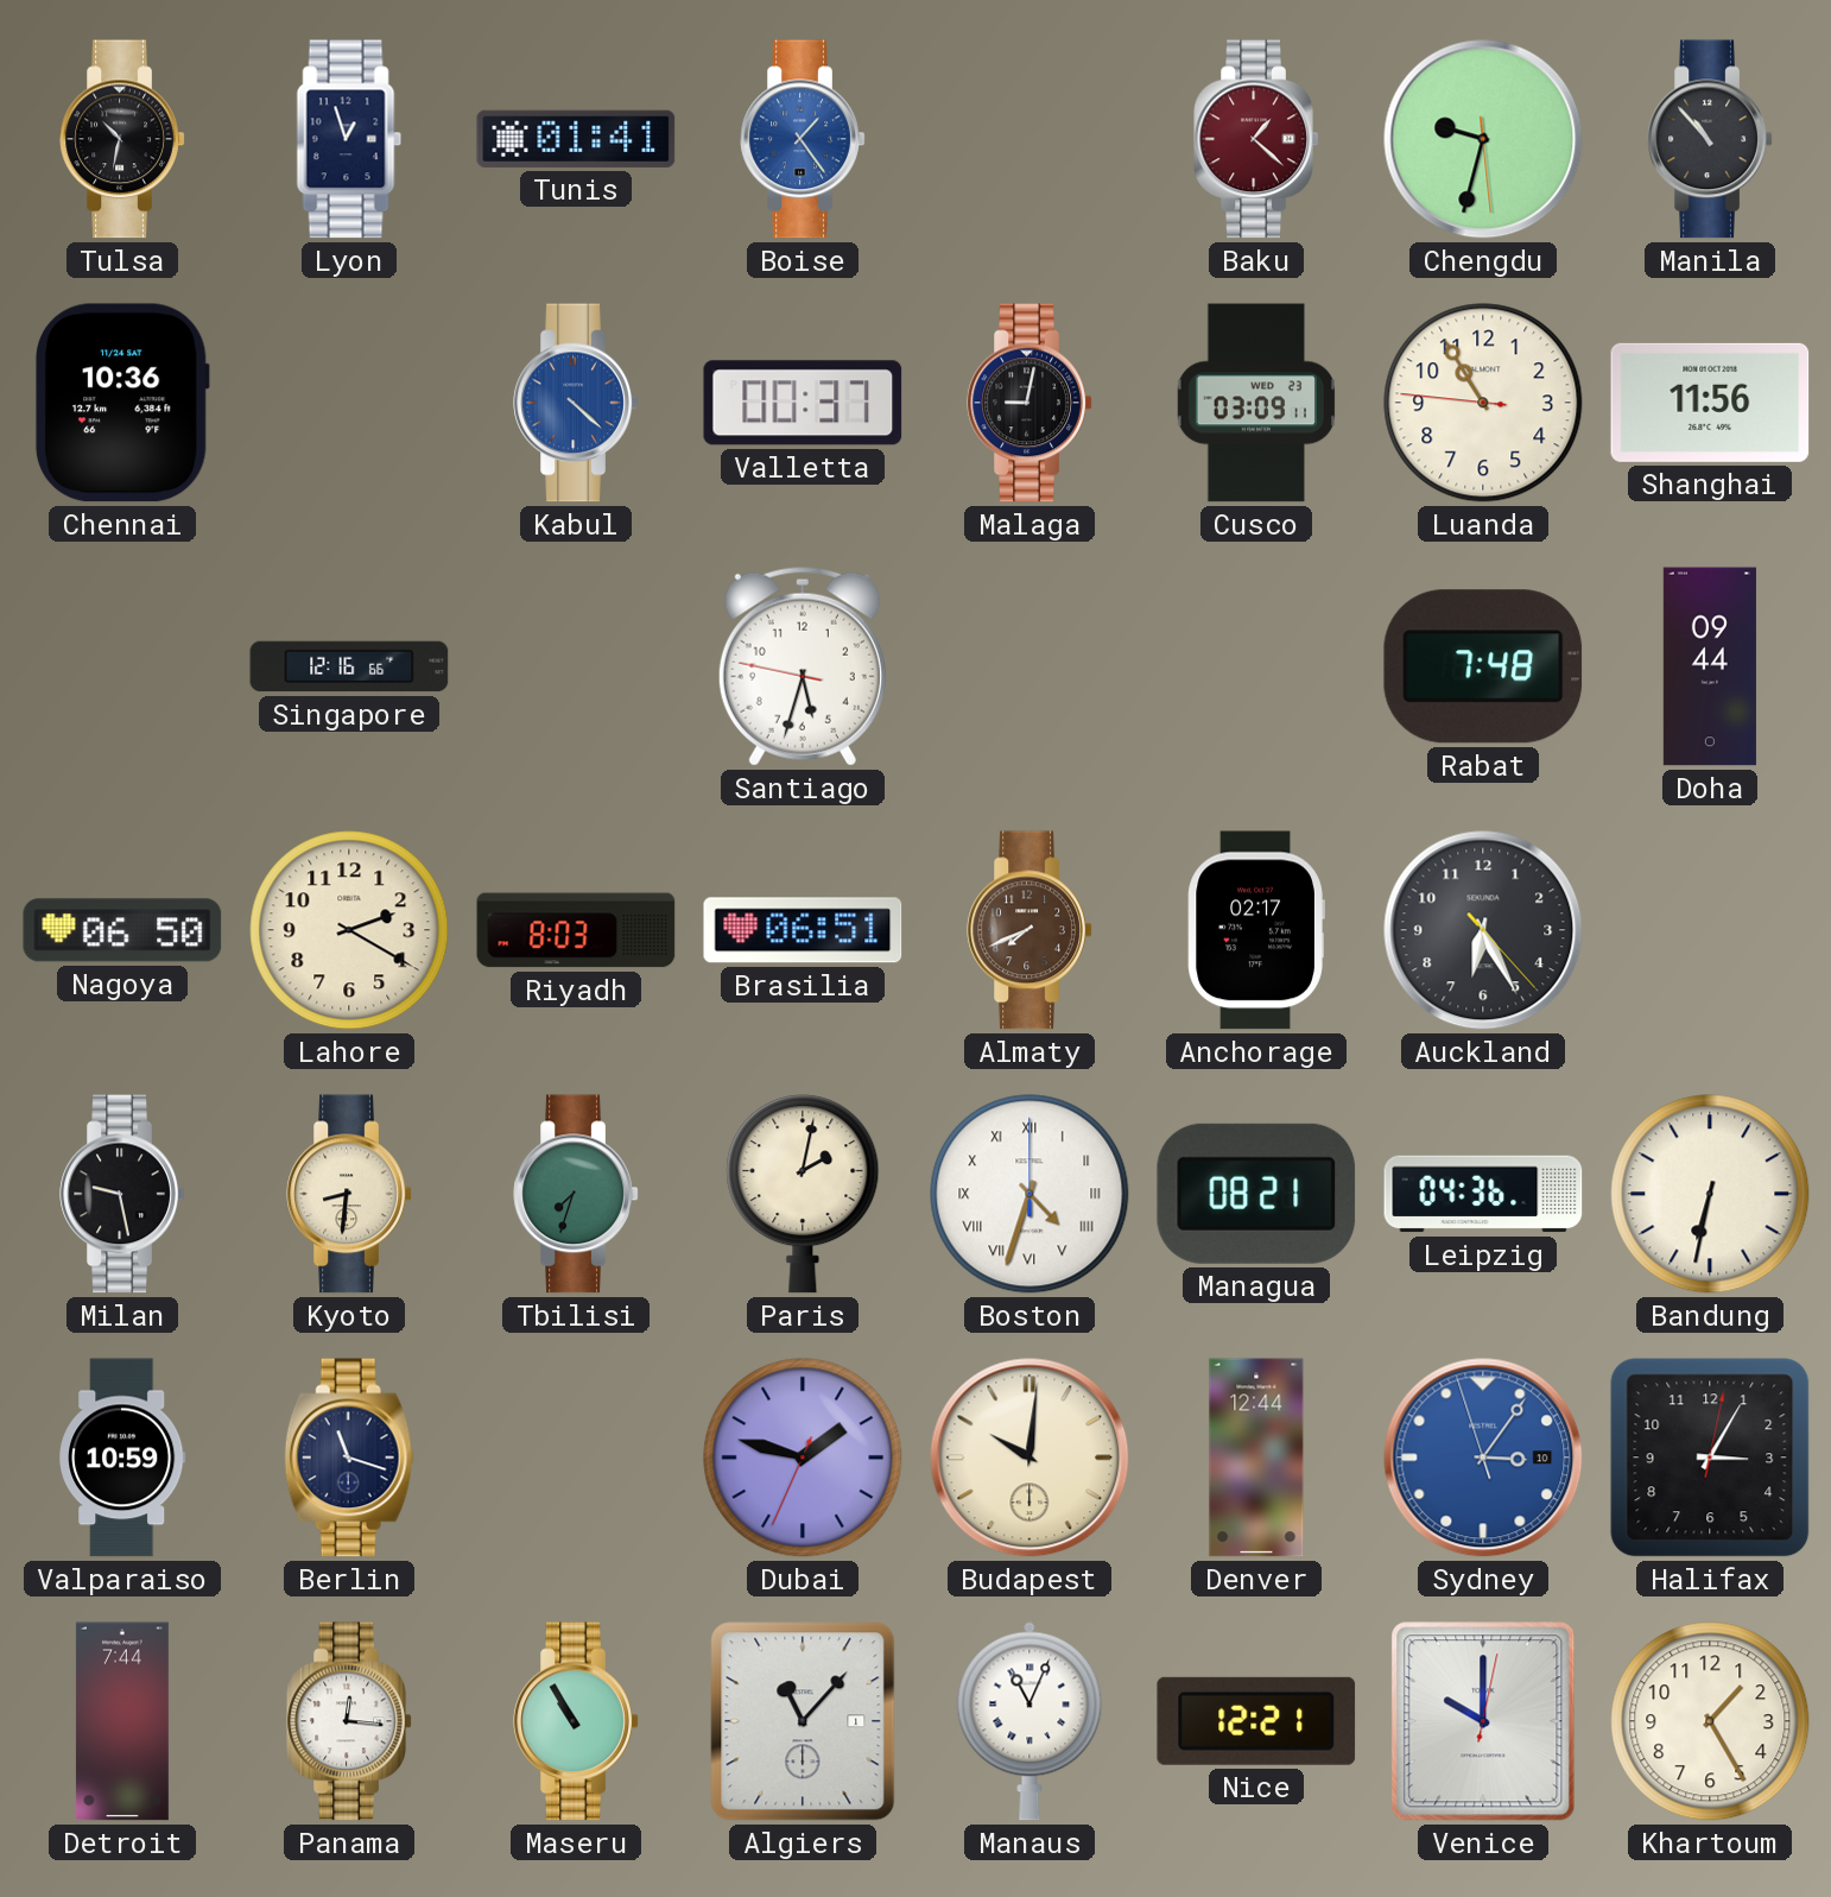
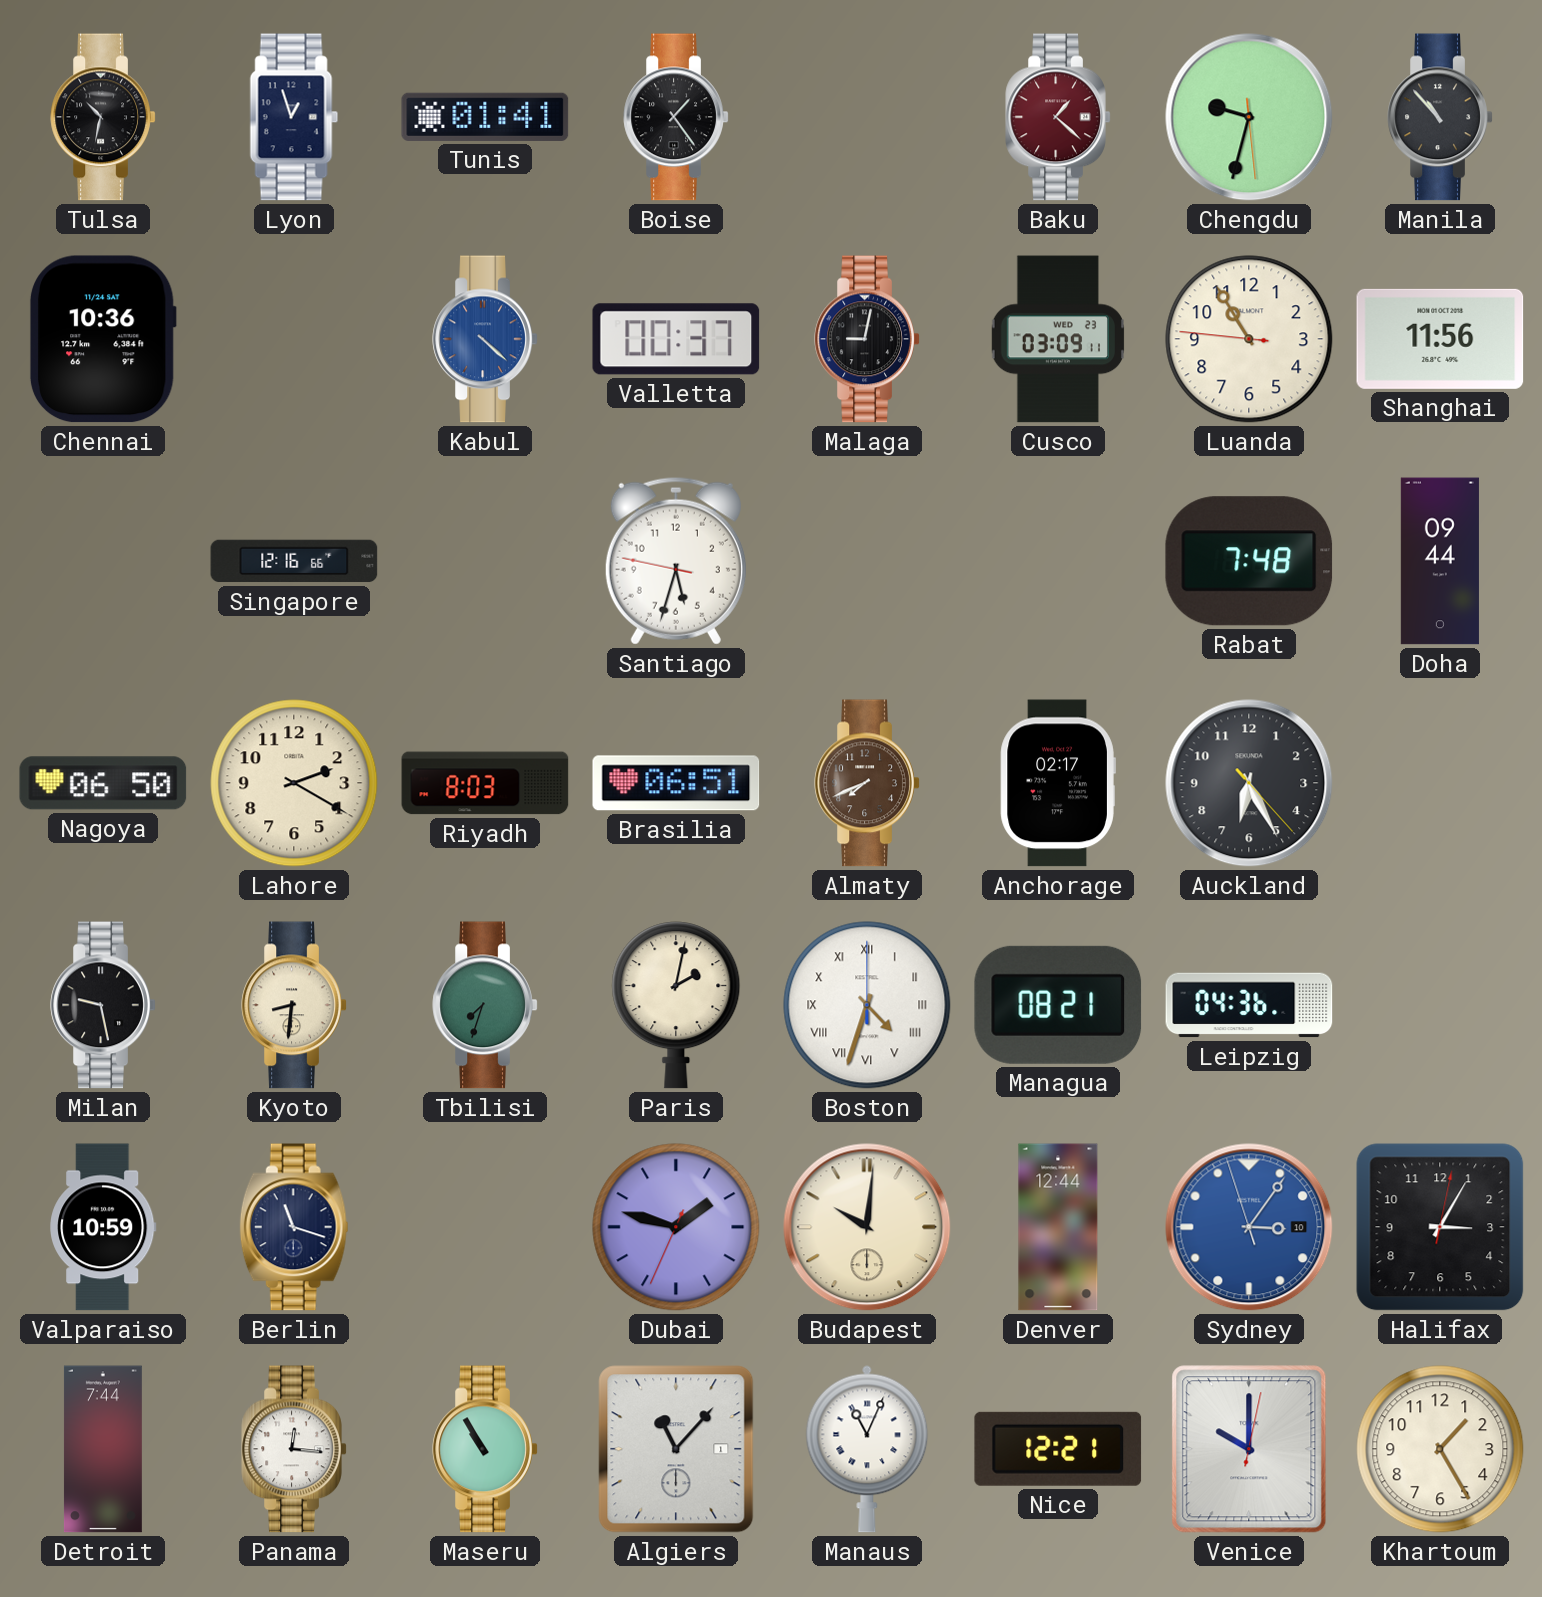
Boise dial: blue -> black (676, 117)
Bandung: 6:32 -> none (1710, 1194)
